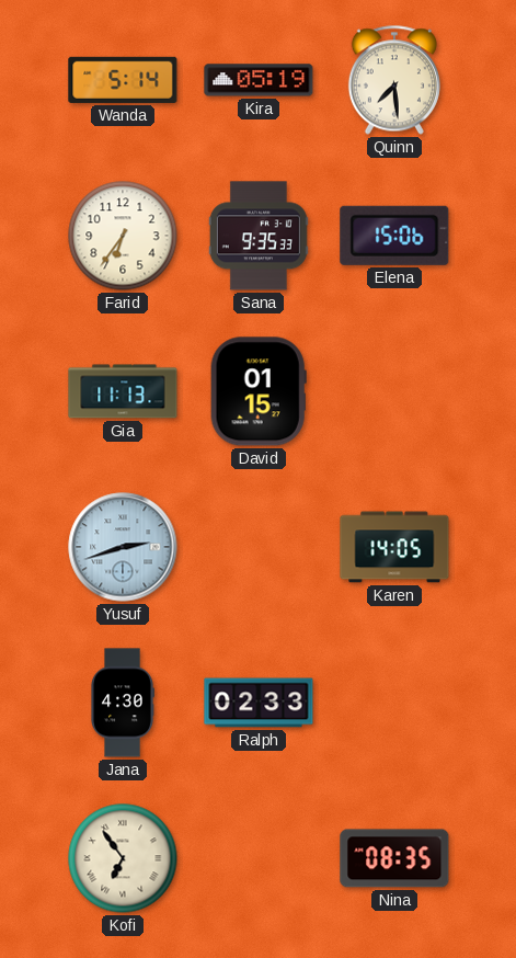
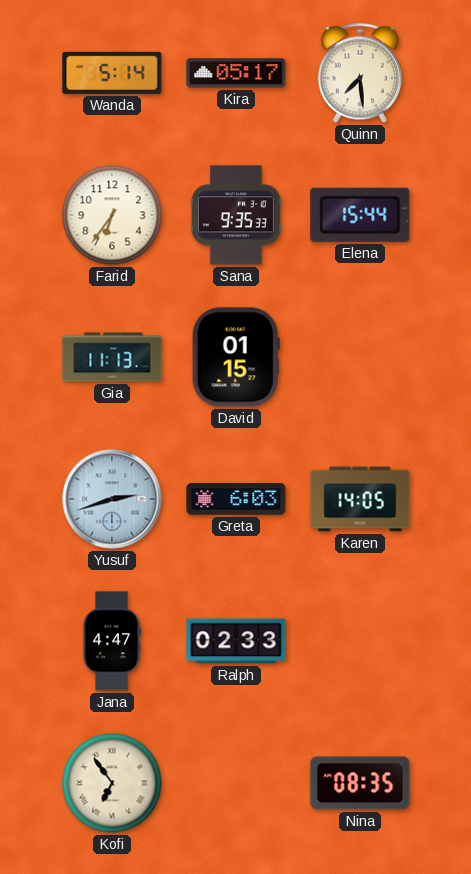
Kira: 05:19 -> 05:17 (236, 73)
Elena: 15:06 -> 15:44 (360, 215)
Greta: none -> 6:03 (236, 499)
Jana: 4:30 -> 4:47 (112, 641)
